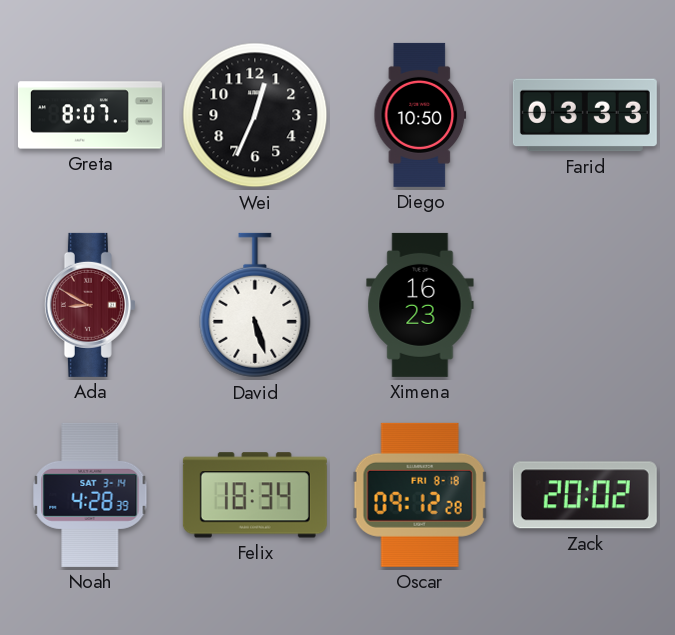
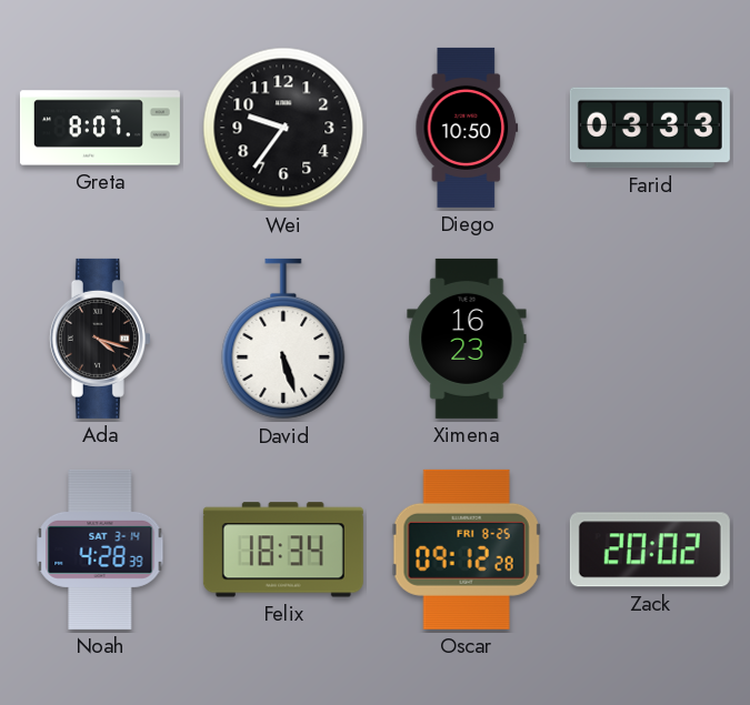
Wei: 12:34 -> 9:36 (283, 128)
Ada: 8:50 -> 4:18 (100, 339)
Ada dial: burgundy -> black (100, 339)
Oscar date: FRI 8-18 -> FRI 8-25 (467, 550)
